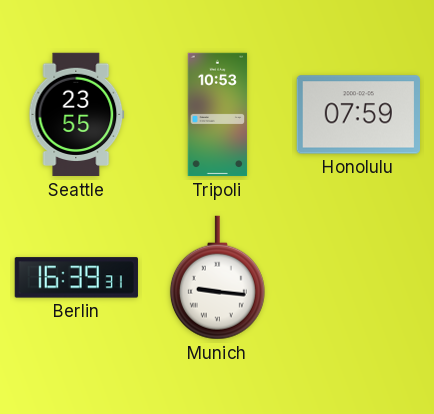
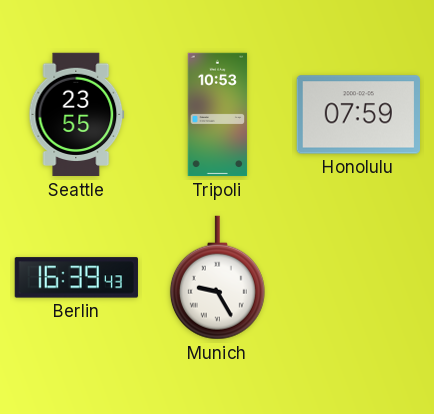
Berlin: 16:39:31 -> 16:39:43 (76, 278)
Munich: 9:16 -> 9:25 (217, 278)
